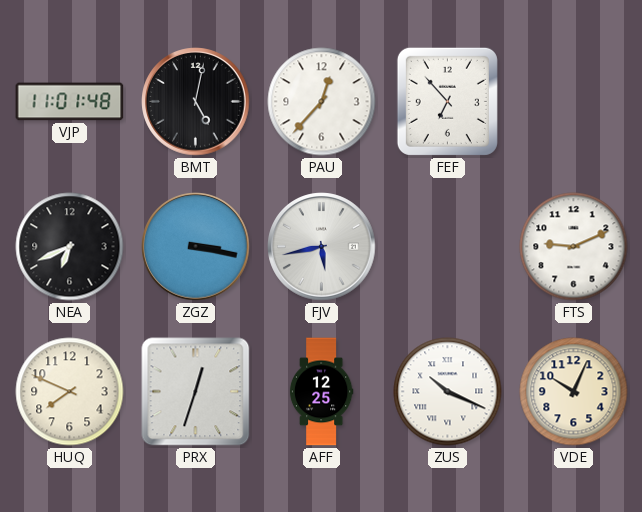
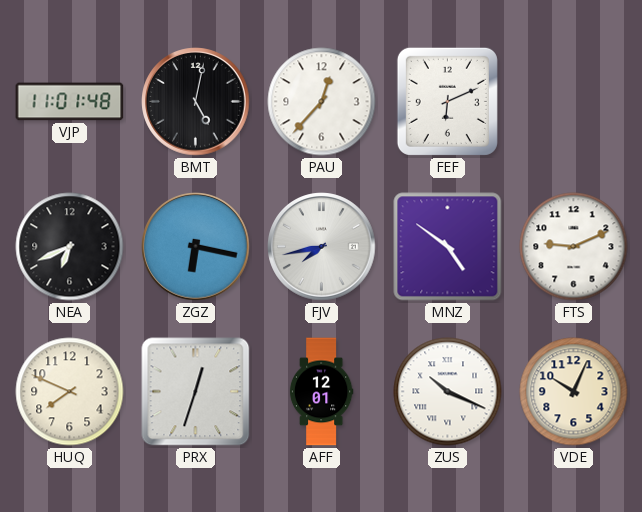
FEF: 6:53 -> 6:11 (447, 101)
ZGZ: 3:17 -> 6:17 (196, 247)
FJV: 5:43 -> 7:43 (322, 247)
MNZ: none -> 4:51 (448, 247)
AFF: 12:25 -> 12:01 (321, 392)
